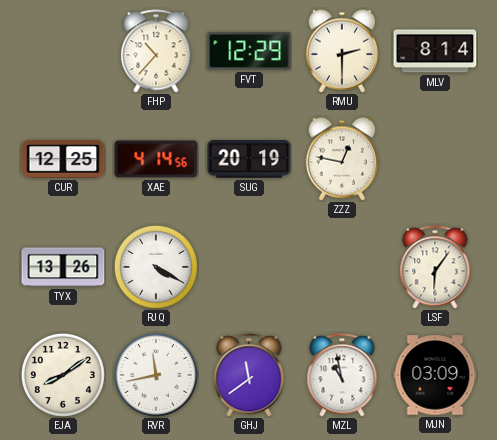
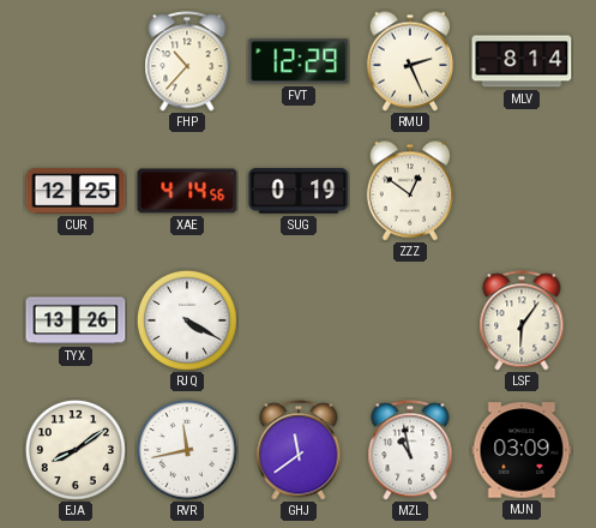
RMU: 2:30 -> 2:26 (410, 61)
SUG: 20:19 -> 0:19 (299, 192)
ZZZ: 12:47 -> 12:51 (410, 191)
